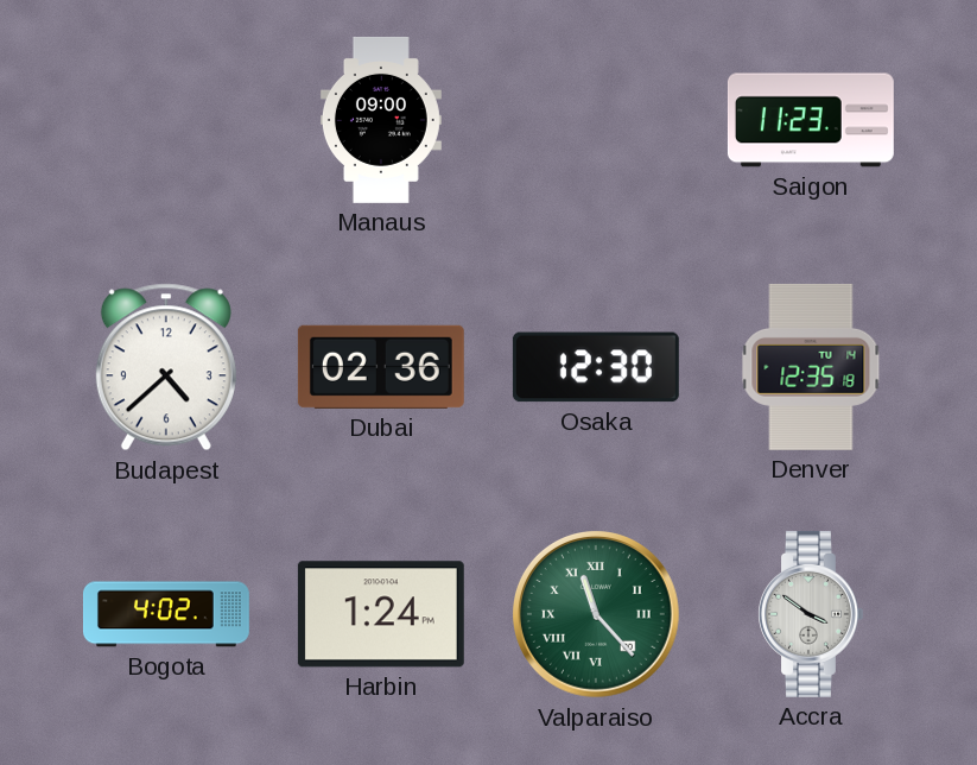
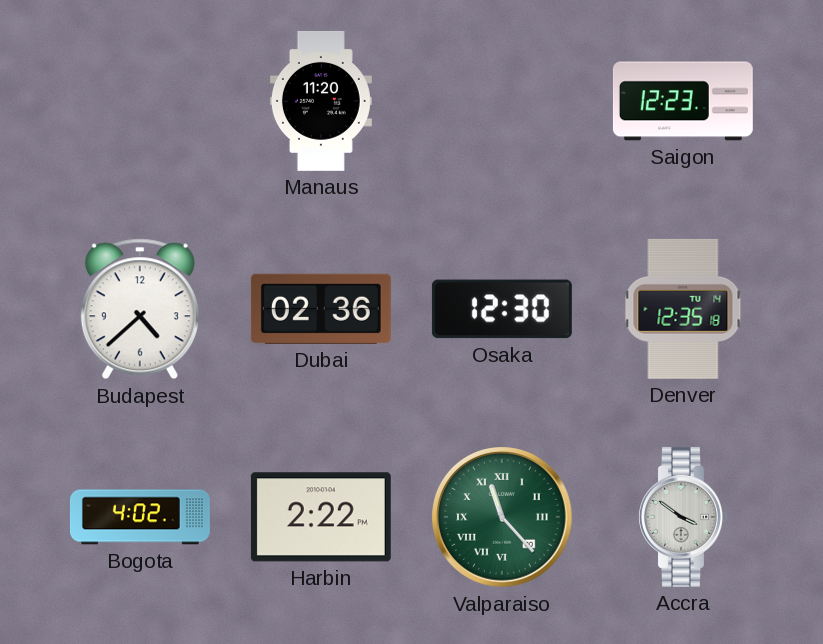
Manaus: 09:00 -> 11:20 (321, 101)
Saigon: 11:23 -> 12:23 (683, 101)
Harbin: 1:24 -> 2:22 (321, 517)
